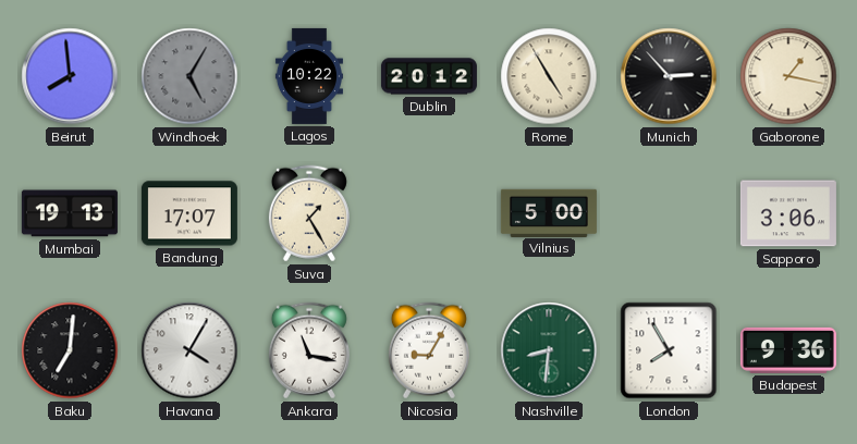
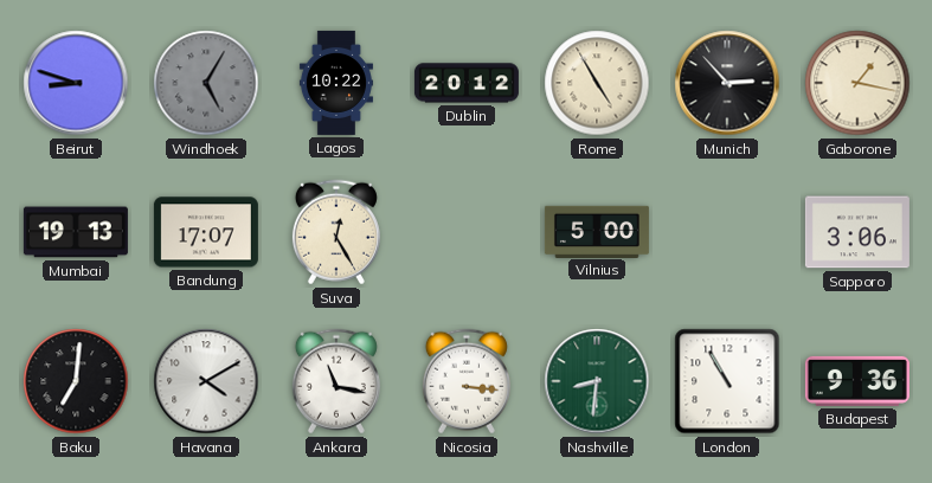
Beirut: 7:59 -> 8:48 (76, 83)
Suva: 1:25 -> 12:25 (336, 232)
Havana: 4:05 -> 4:10 (206, 381)
Nicosia: 9:05 -> 3:16 (467, 381)
London: 7:55 -> 10:55 (727, 381)
